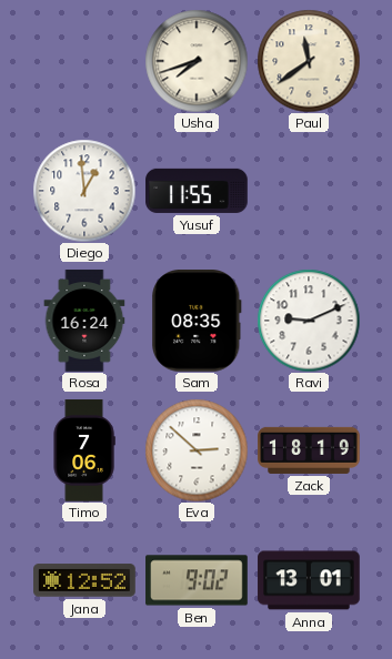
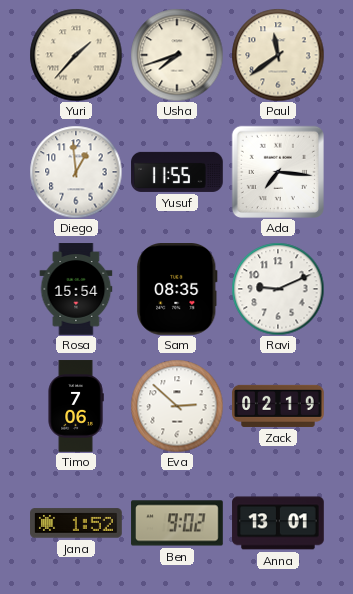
Yuri: none -> 1:37 (76, 55)
Ada: none -> 7:16 (278, 172)
Rosa: 16:24 -> 15:54 (76, 289)
Zack: 18:19 -> 02:19 (278, 406)
Jana: 12:52 -> 1:52 (76, 523)
